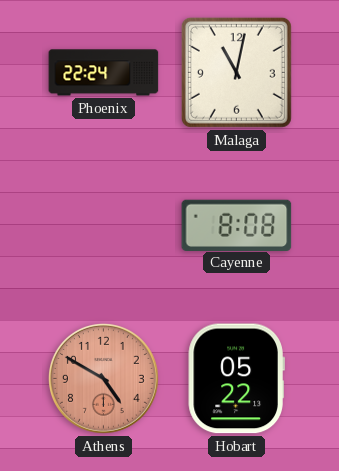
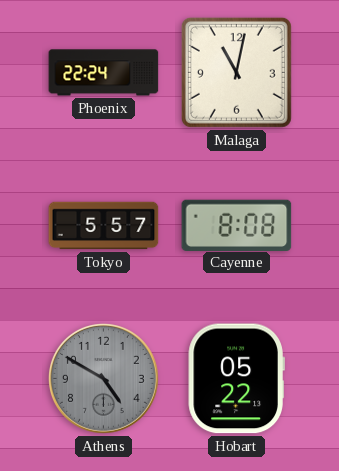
Tokyo: none -> 5:57 (104, 226)
Athens dial: salmon -> grey (103, 378)
